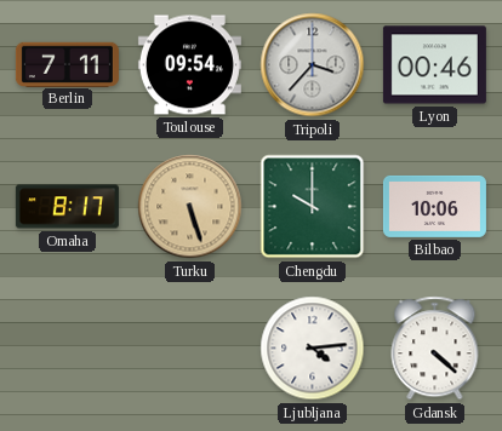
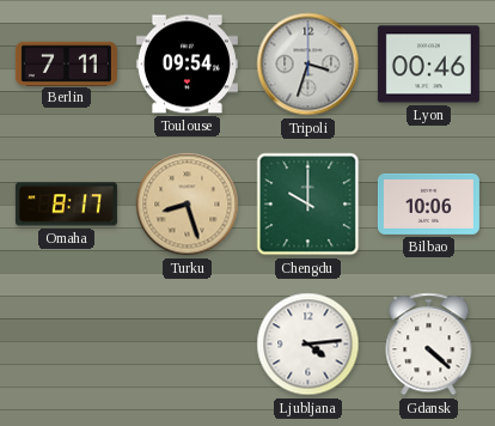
Tripoli: 3:37 -> 3:33 (308, 65)
Turku: 5:27 -> 8:27 (188, 205)
